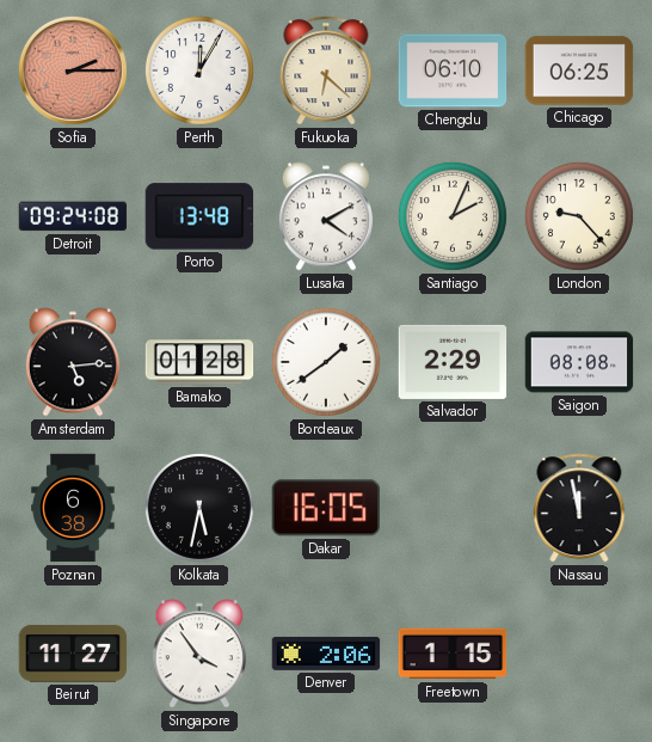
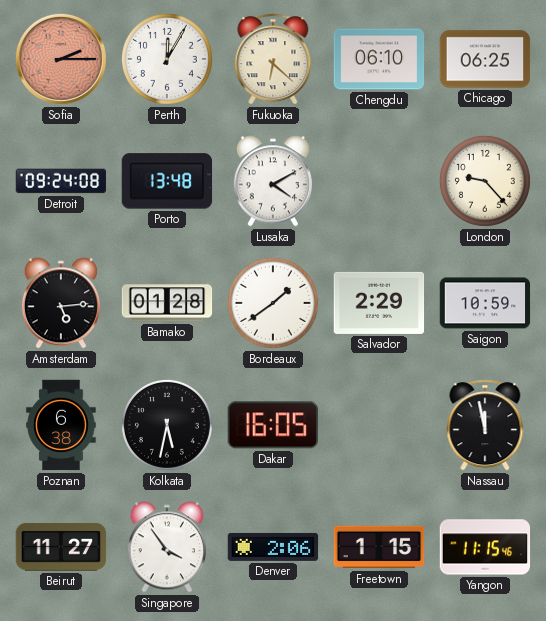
Santiago: 2:04 -> none (453, 216)
Saigon: 08:08 -> 10:59 (485, 303)
Yangon: none -> 11:15 (485, 547)
